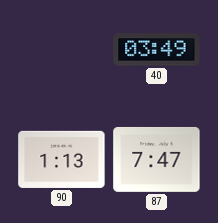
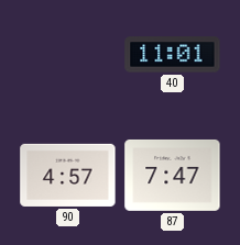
40: 03:49 -> 11:01 (173, 55)
90: 1:13 -> 4:57 (68, 175)
